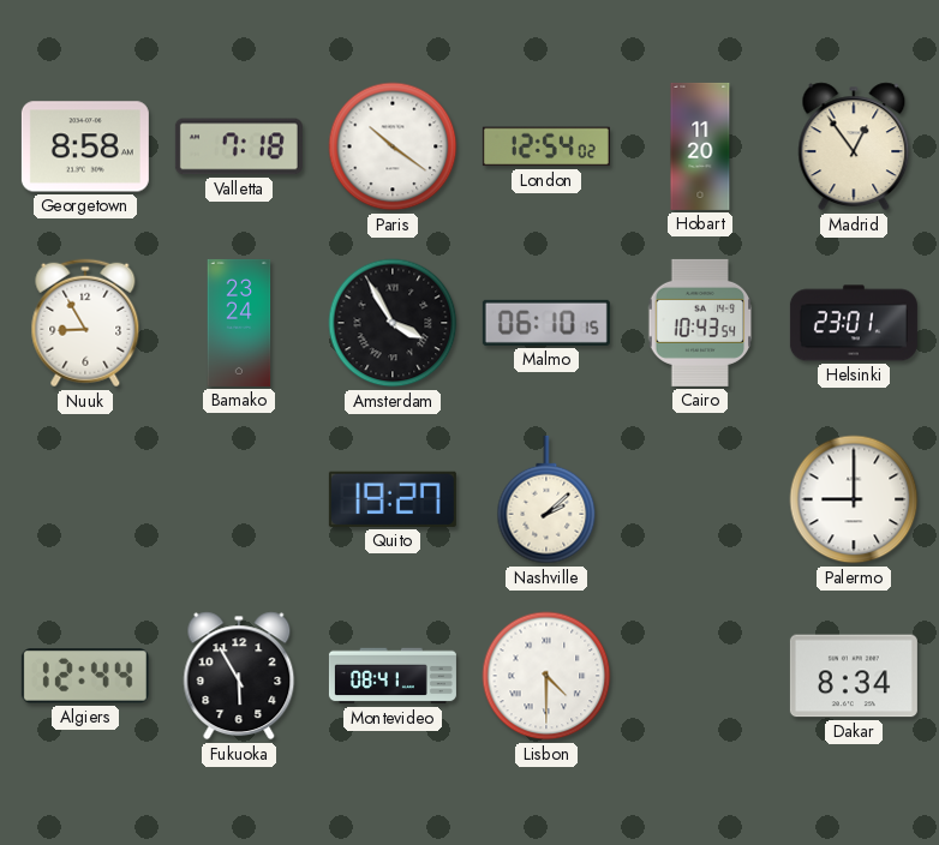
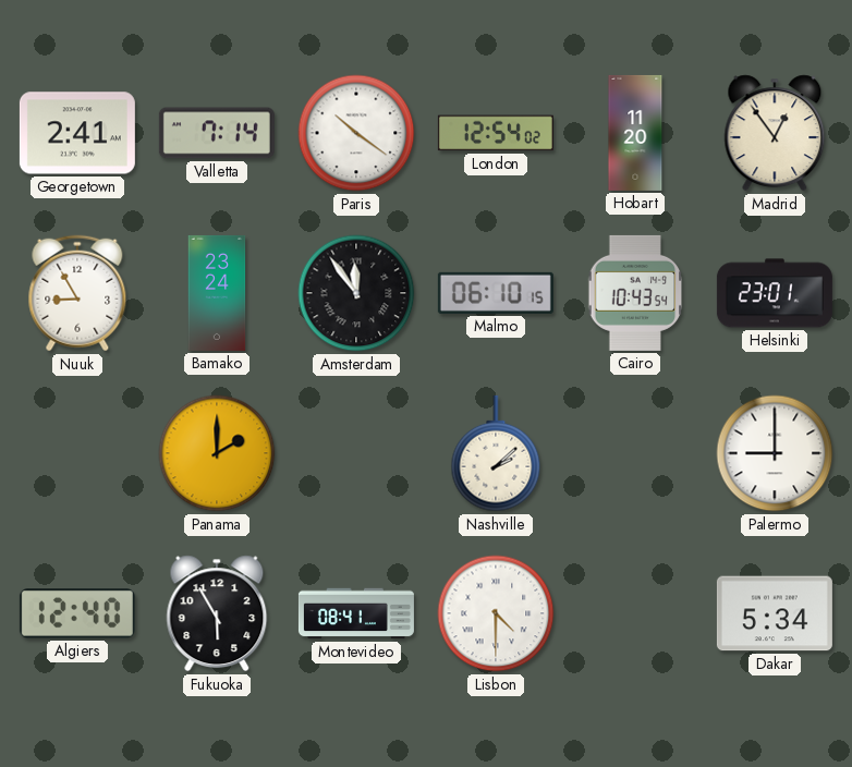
Georgetown: 8:58 -> 2:41 (77, 133)
Valletta: 7:18 -> 7:14 (217, 133)
Amsterdam: 3:55 -> 11:54 (356, 293)
Panama: none -> 2:00 (217, 453)
Quito: 19:27 -> none (393, 499)
Algiers: 12:44 -> 12:40 (77, 613)
Dakar: 8:34 -> 5:34 (775, 613)
